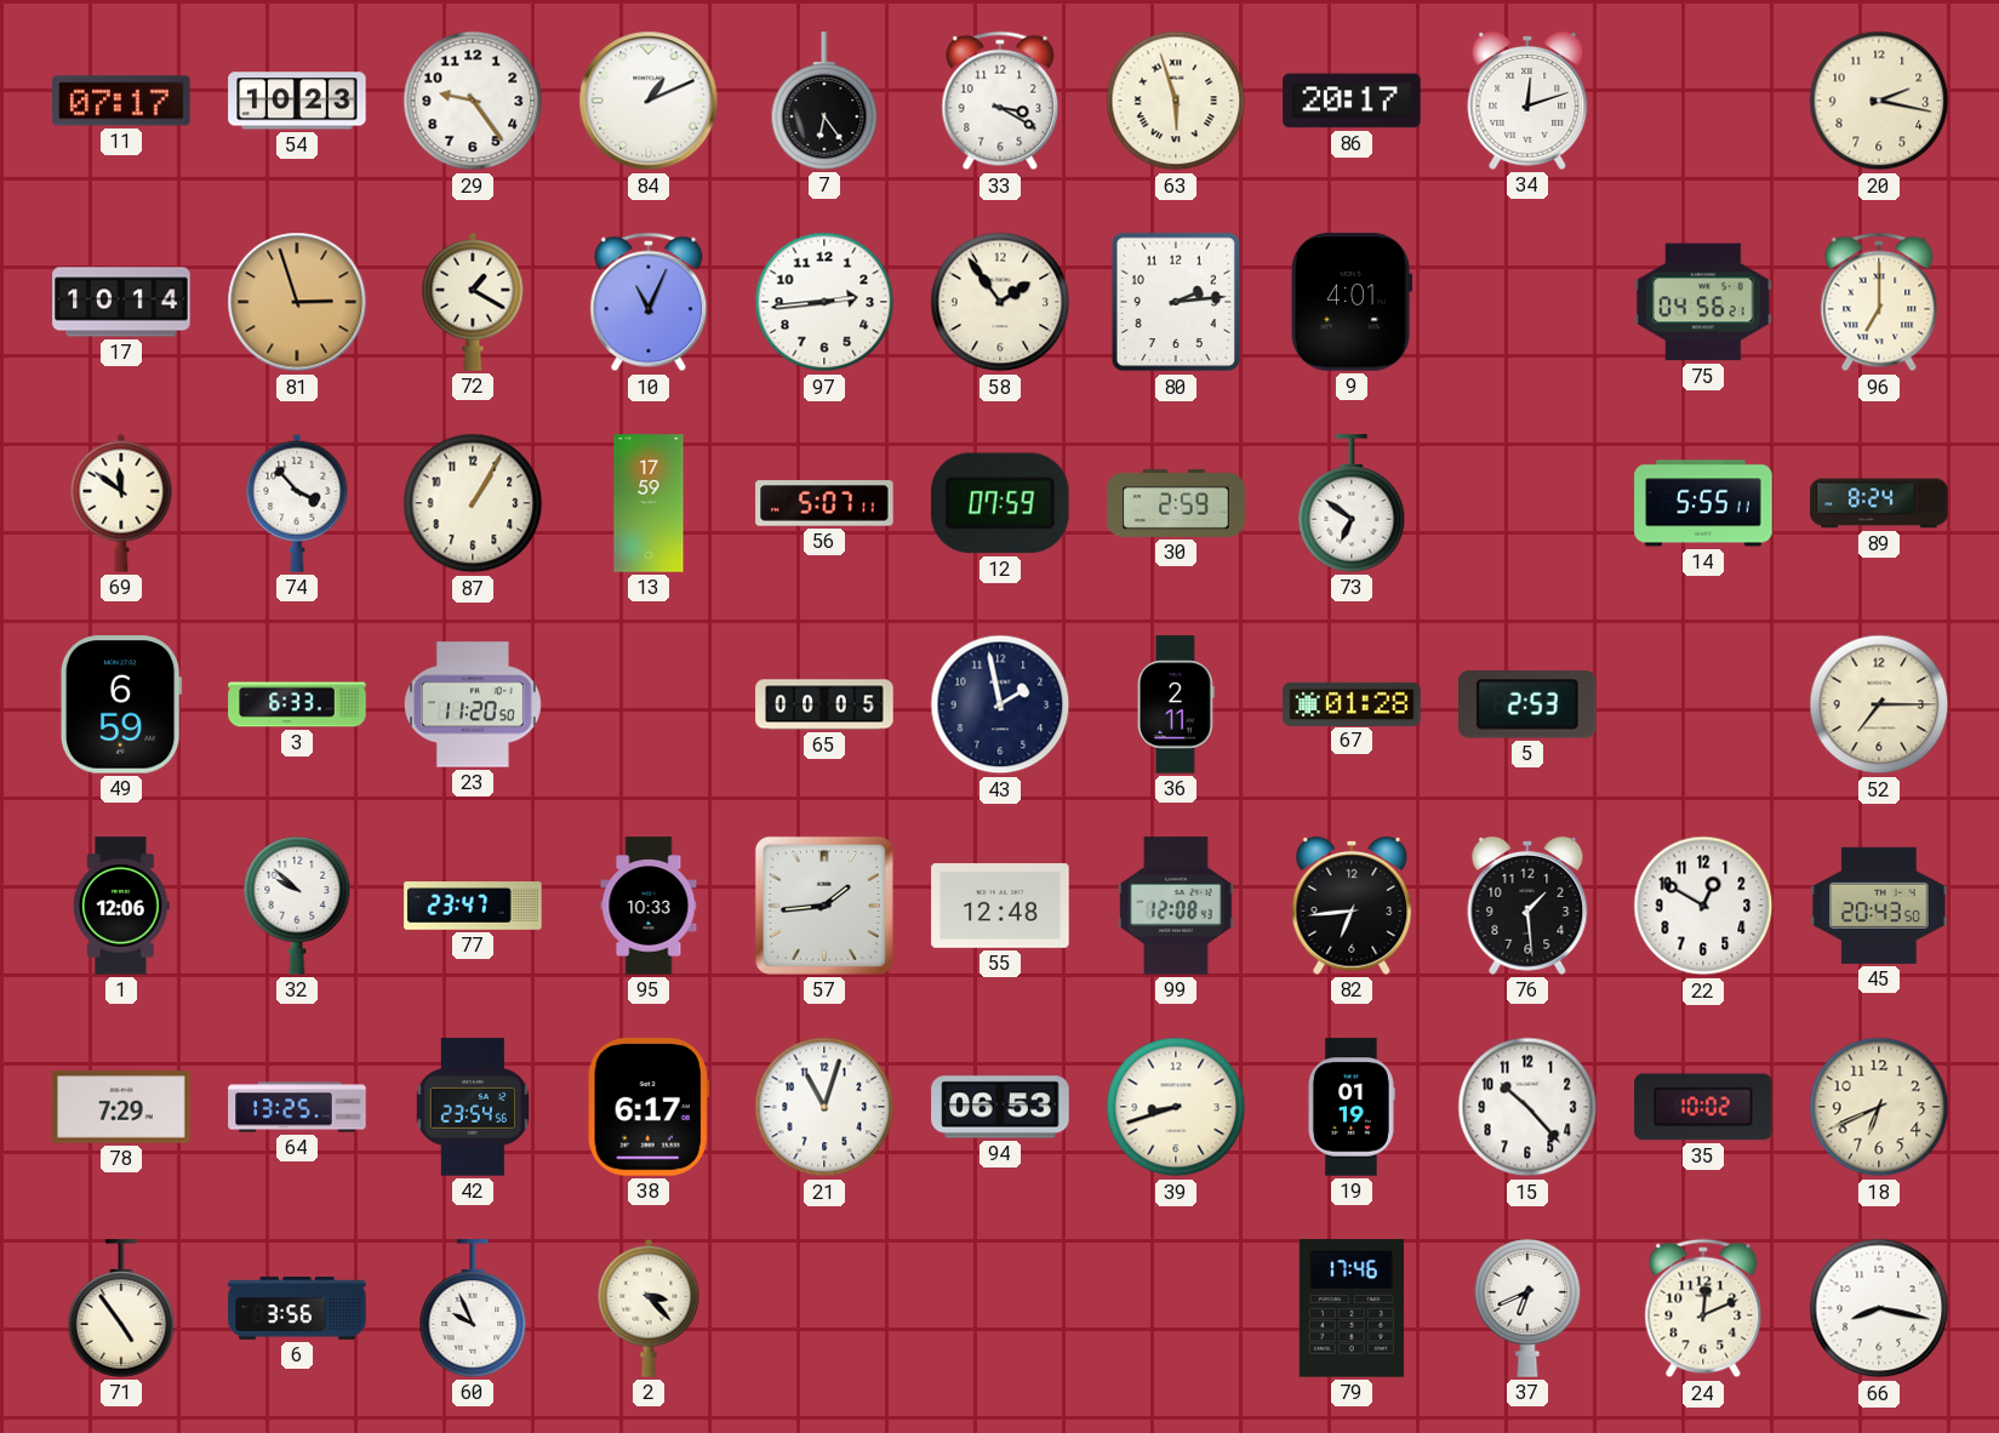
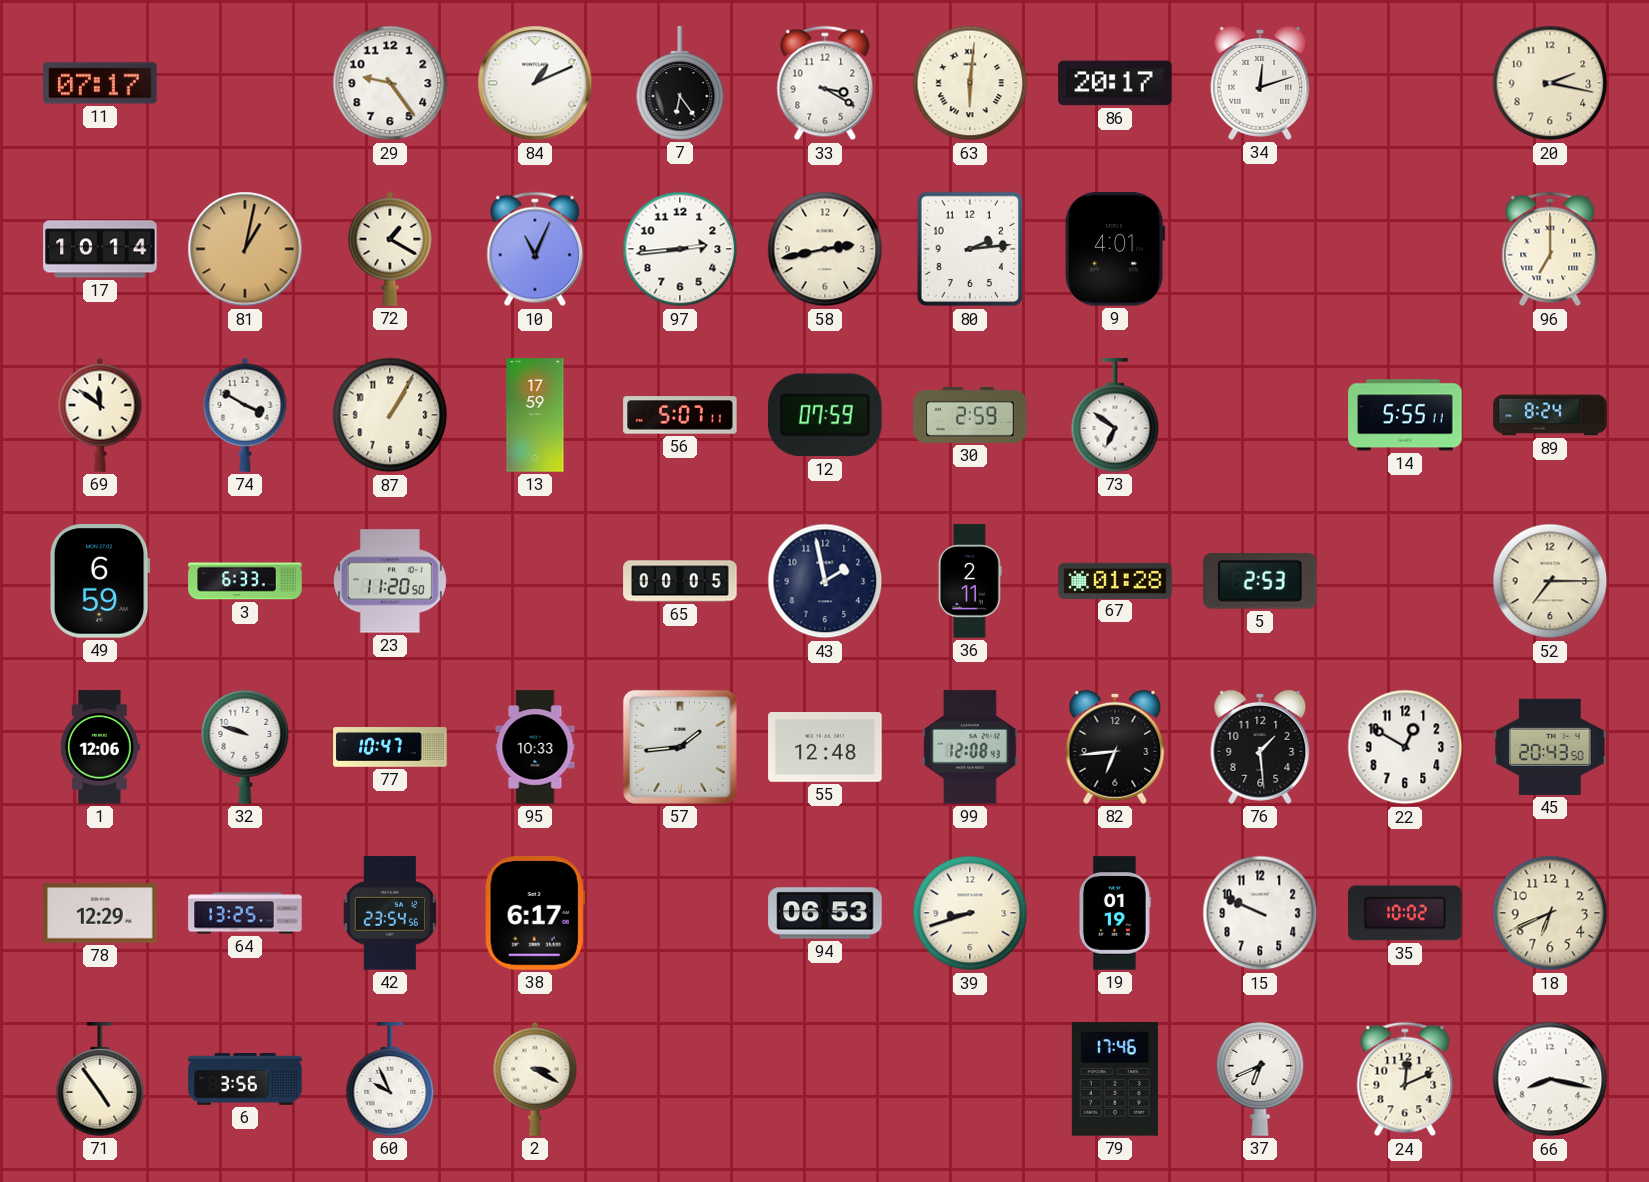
54: 10:23 -> none (297, 101)
63: 5:57 -> 6:01 (970, 83)
81: 2:57 -> 1:02 (245, 249)
58: 1:54 -> 2:43 (825, 249)
75: 04:56 -> none (1703, 302)
74: 3:53 -> 3:50 (245, 415)
32: 9:52 -> 9:48 (245, 748)
77: 23:47 -> 10:47 (390, 747)
78: 7:29 -> 12:29 (100, 913)
21: 11:03 -> none (824, 1107)
15: 10:23 -> 9:49 (1260, 913)
2: 3:23 -> 3:20 (535, 1079)
